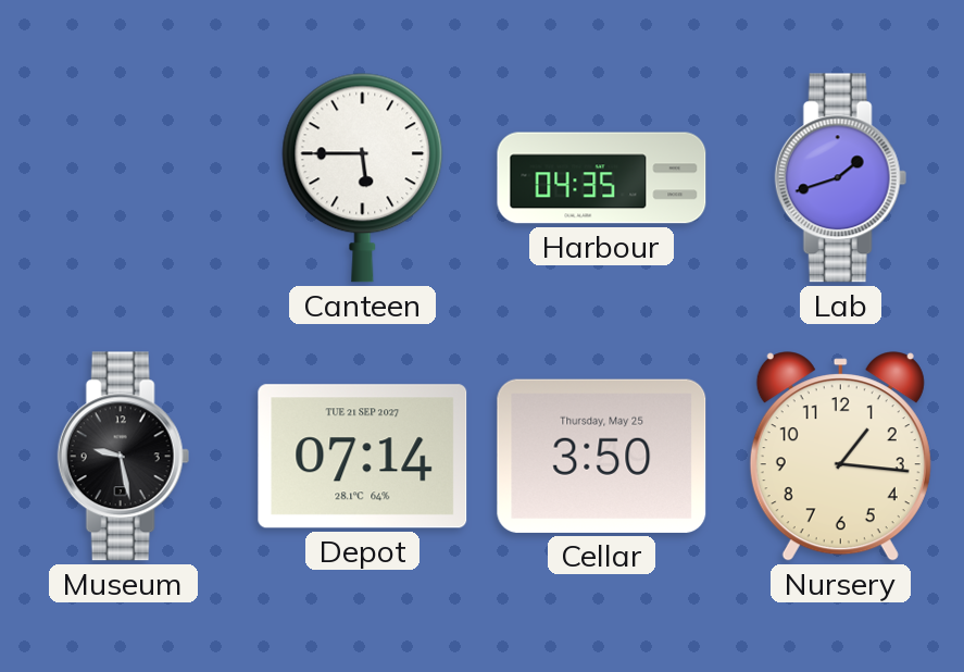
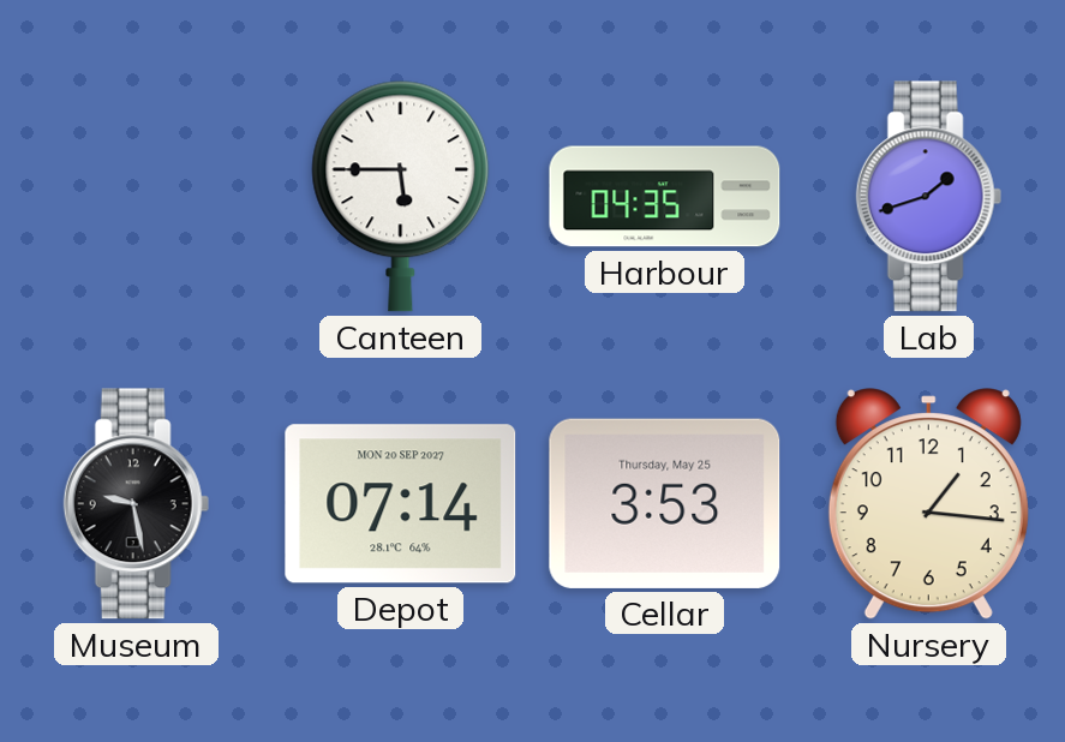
Depot date: TUE 21 SEP 2027 -> MON 20 SEP 2027 (401, 504)
Cellar: 3:50 -> 3:53 (665, 503)
